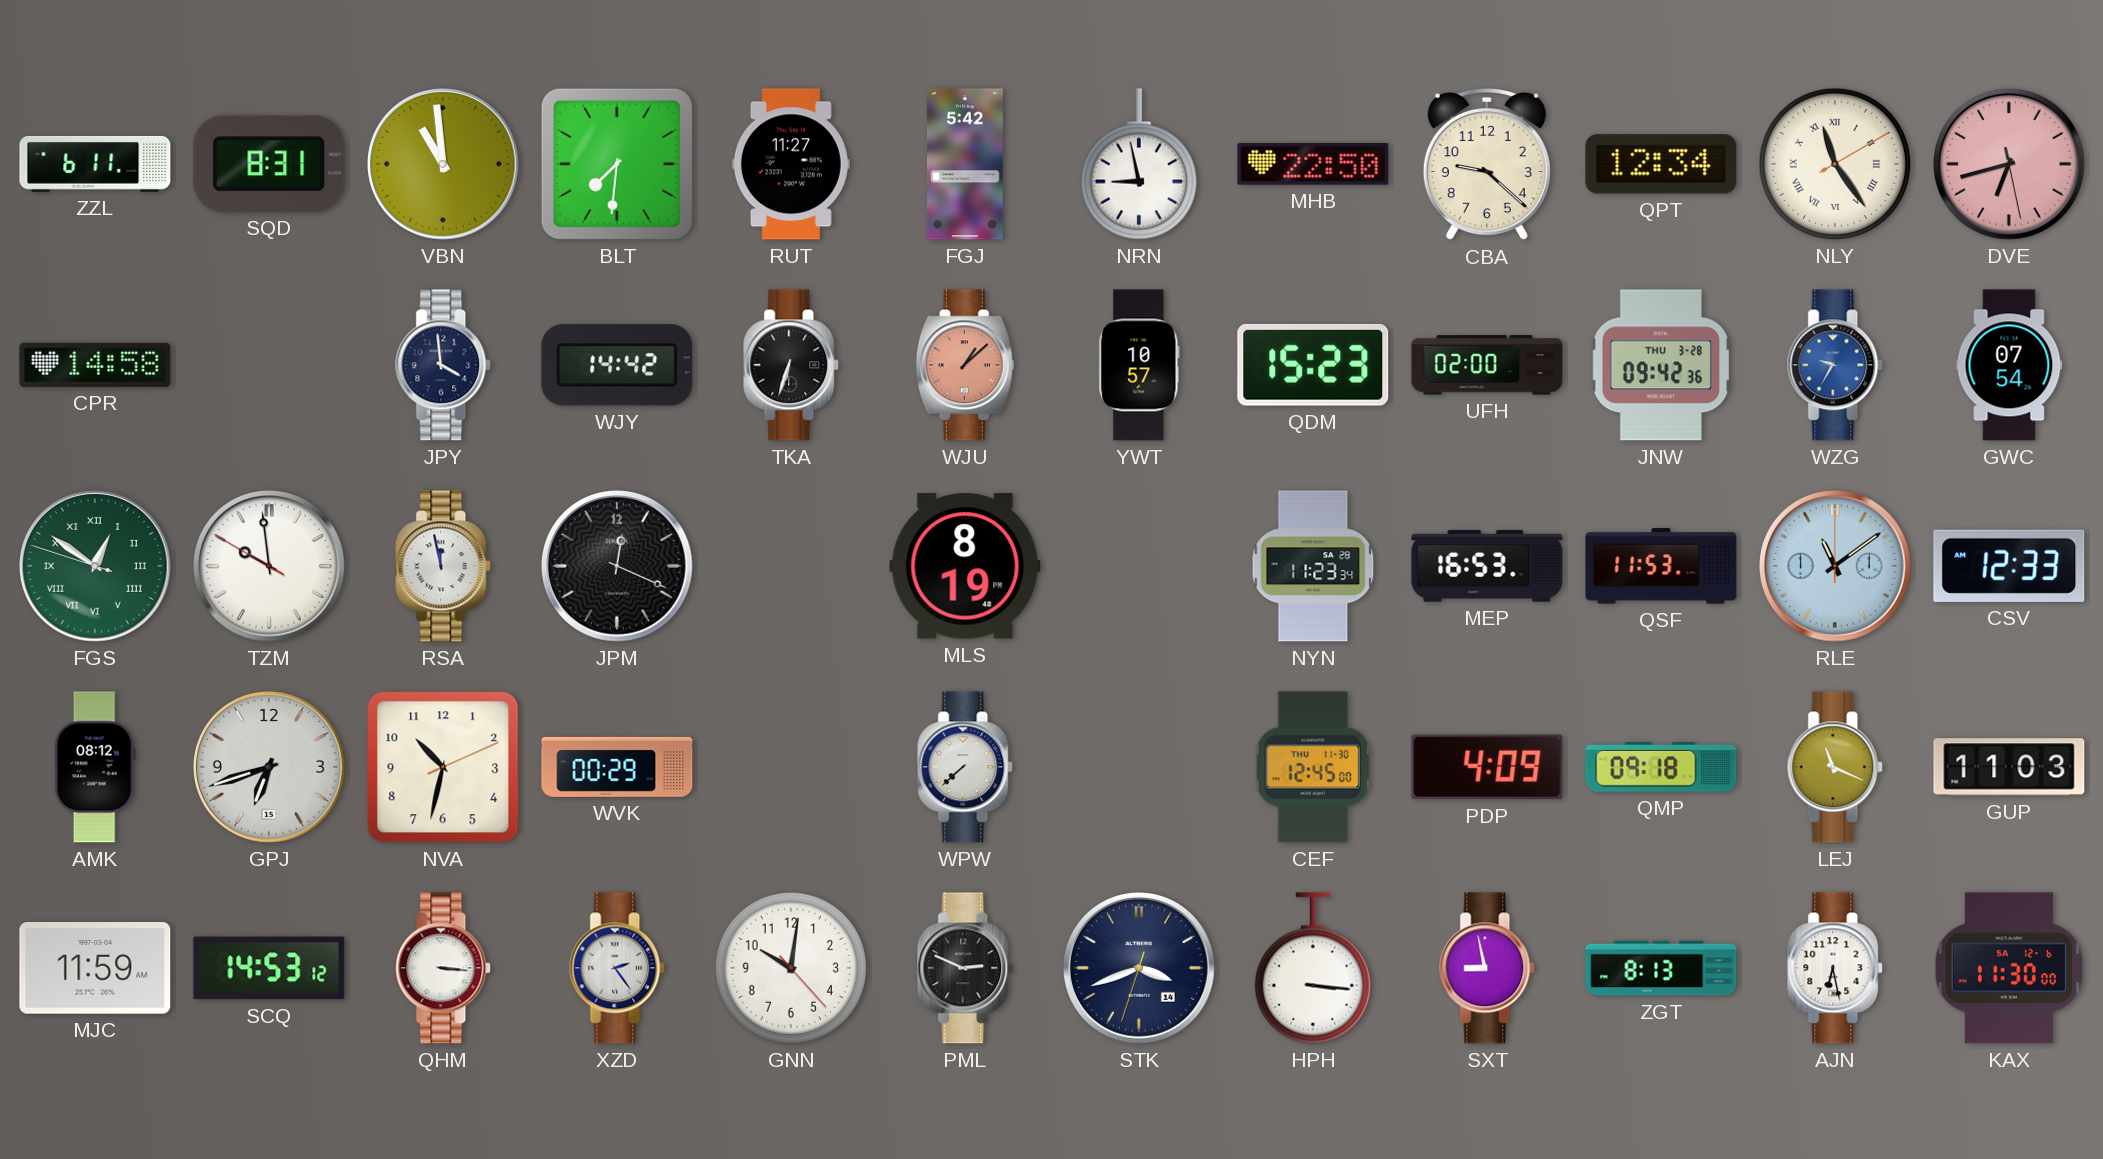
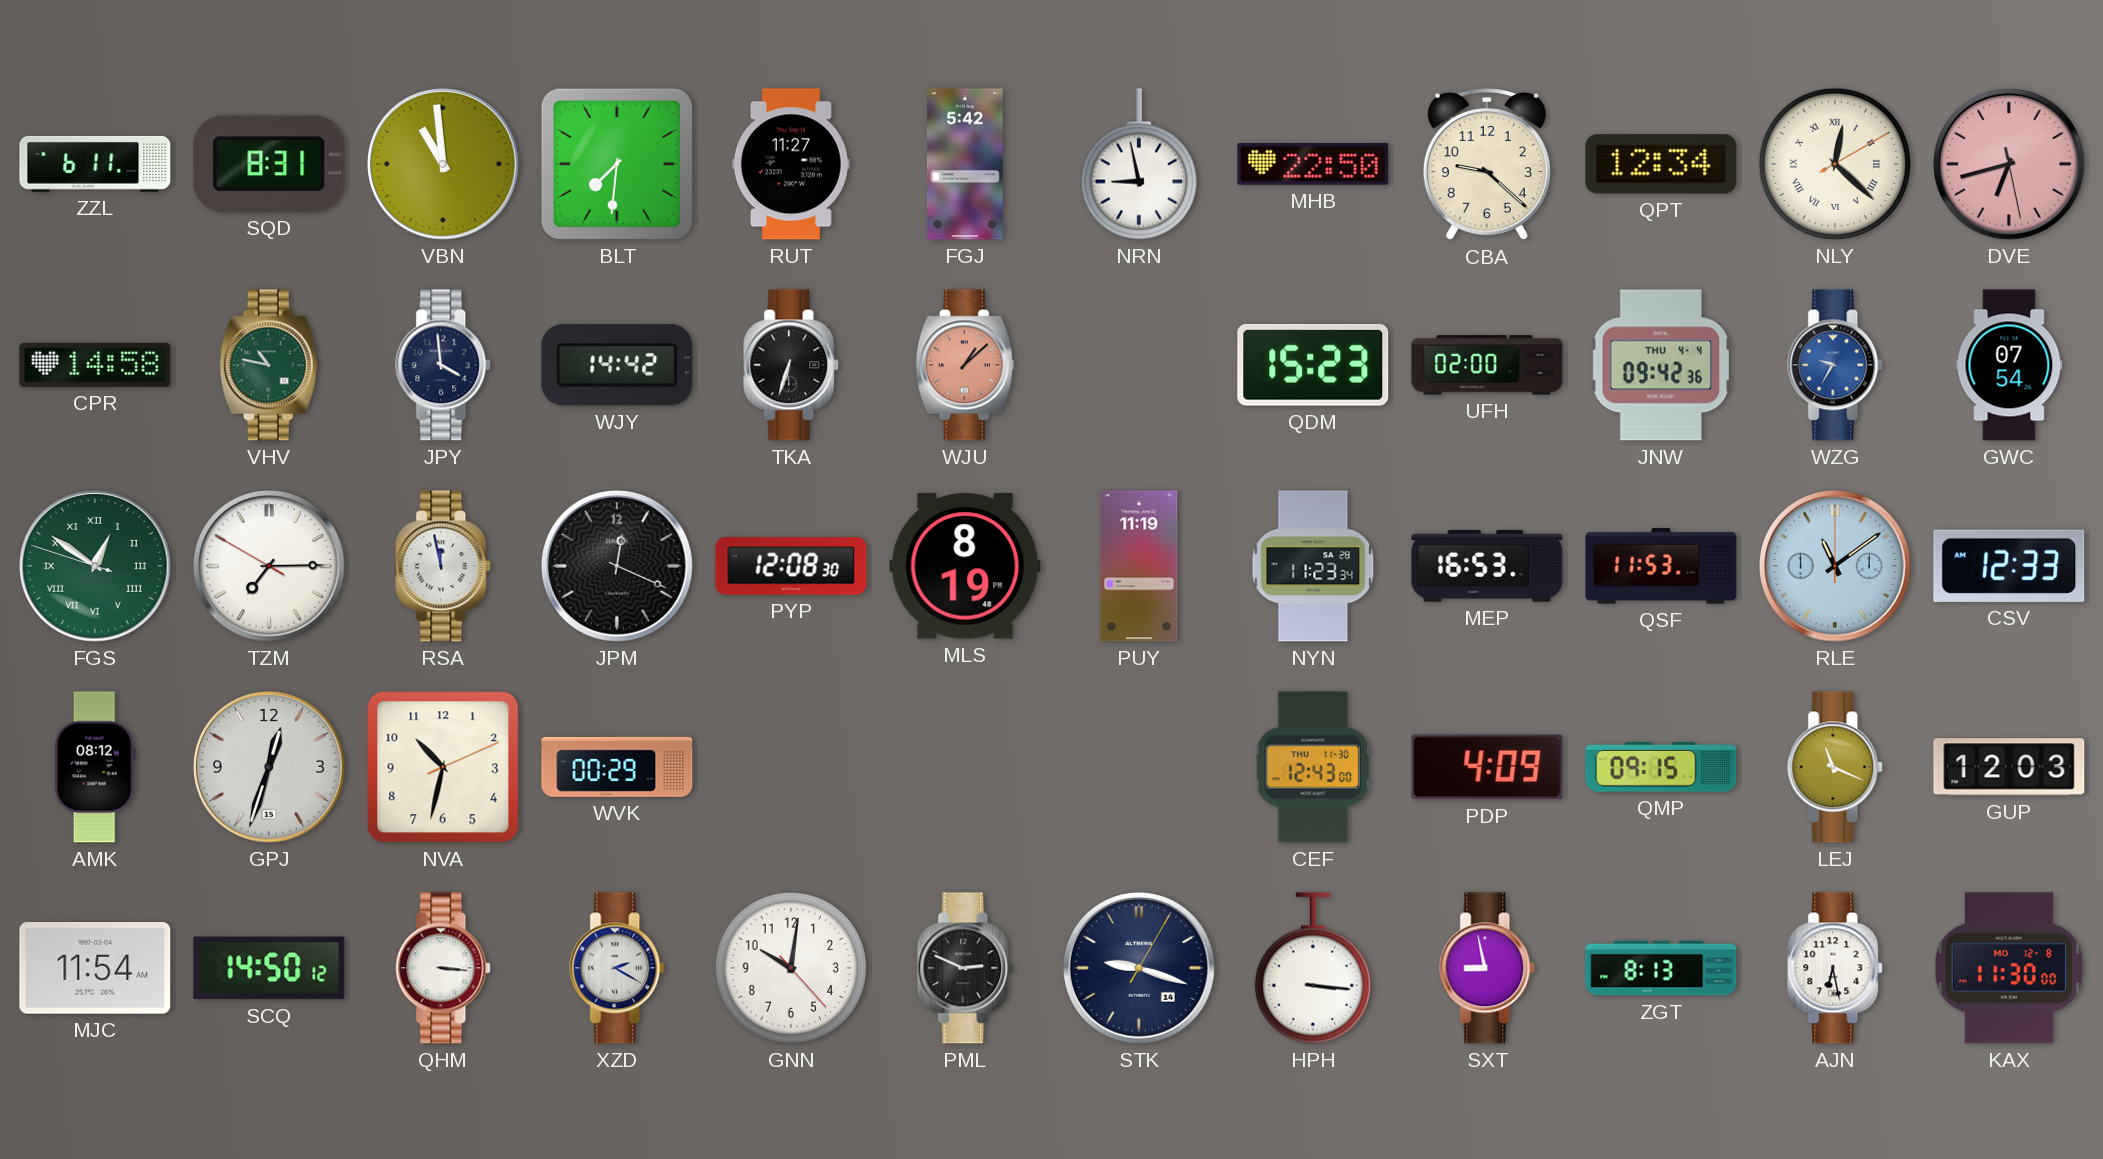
NLY: 11:24 -> 12:22 (1835, 164)
VHV: none -> 10:47 (269, 365)
YWT: 10:57 -> none (1139, 365)
JNW date: THU 3-28 -> THU 4-4 (1661, 365)
TZM: 9:58 -> 7:14 (270, 567)
PYP: none -> 12:08 (791, 566)
PUY: none -> 11:19 (1139, 566)
GPJ: 6:42 -> 12:33 (270, 768)
WPW: 7:38 -> none (966, 767)
CEF: 12:45 -> 12:43 (1313, 767)
QMP: 09:18 -> 09:15 (1661, 768)
GUP: 11:03 -> 12:03 (2009, 767)
MJC: 11:59 -> 11:54 (95, 968)
SCQ: 14:53 -> 14:50 (269, 968)
XZD: 2:24 -> 2:20 (618, 968)
STK: 3:41 -> 9:18 (1140, 969)
KAX date: SA 12-6 -> MO 12-8 (2009, 968)
